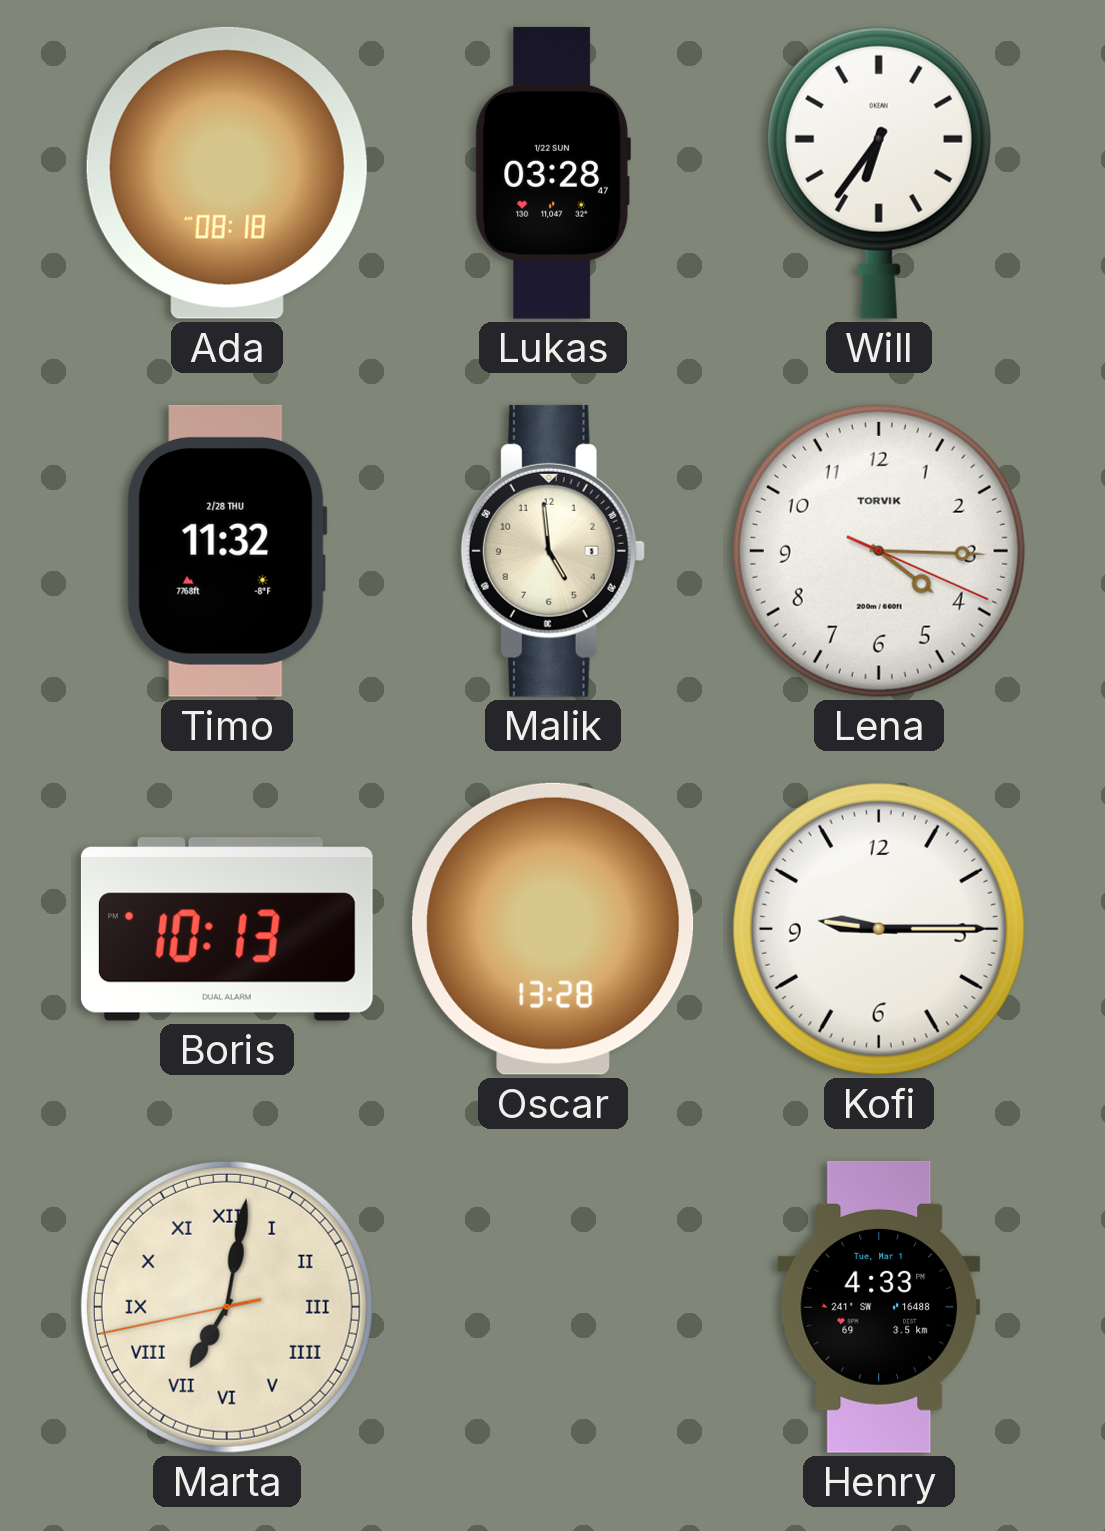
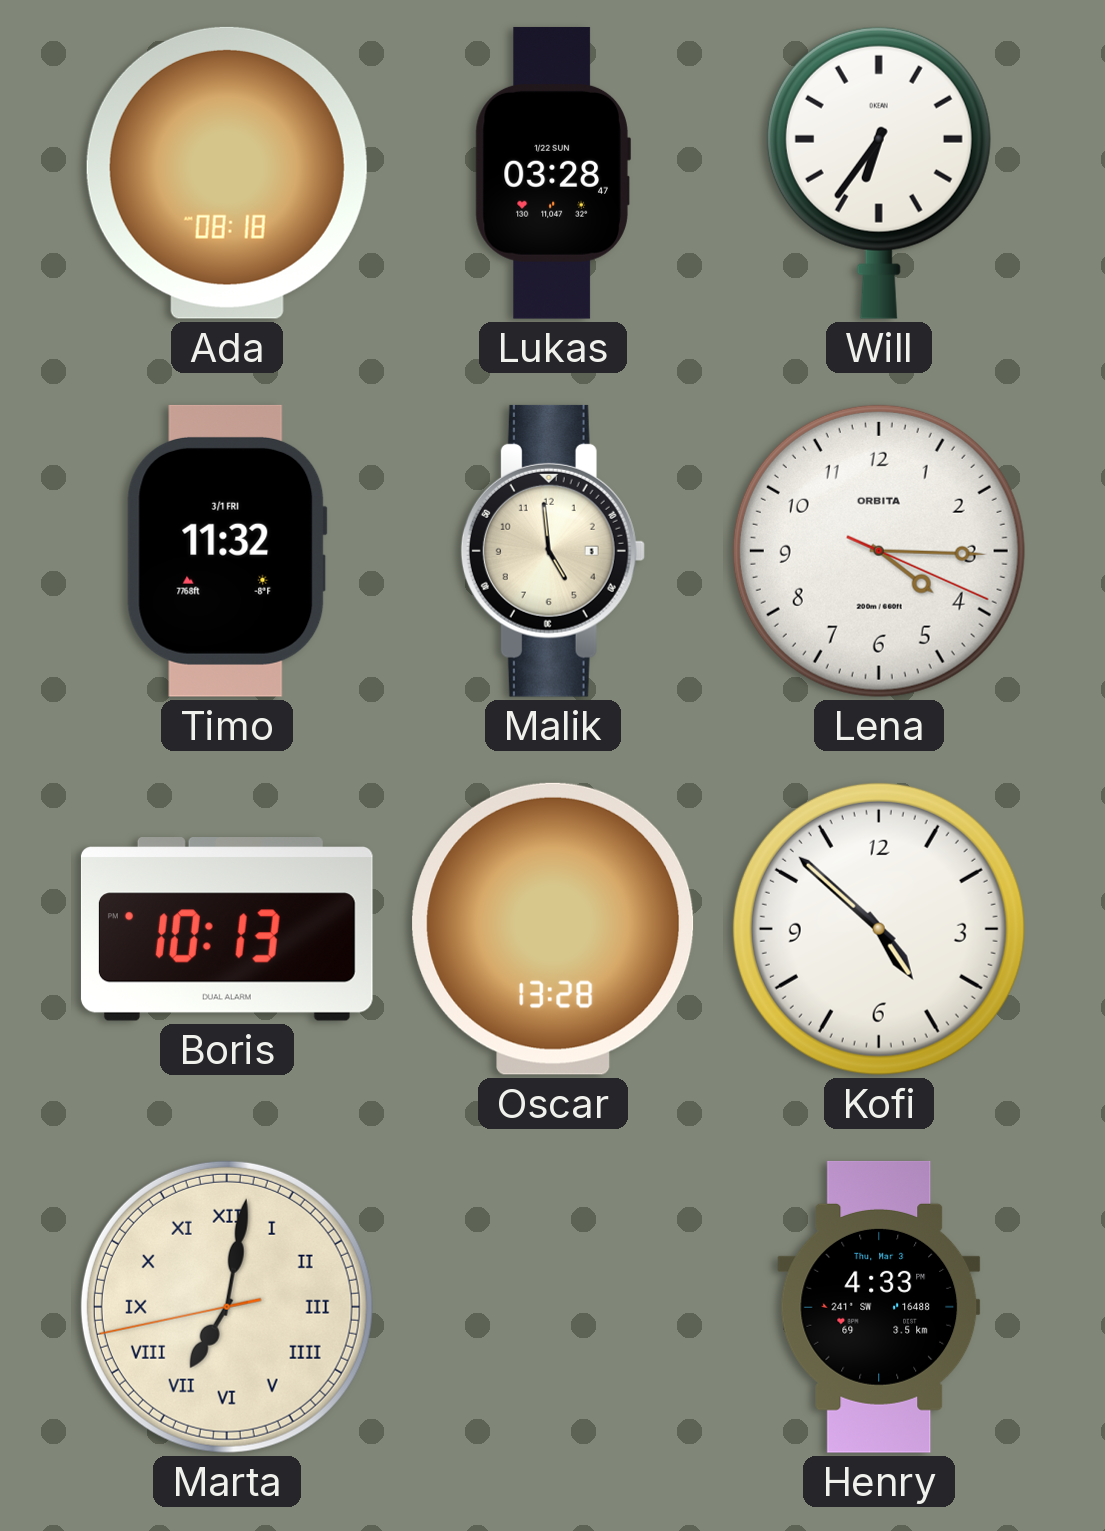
Timo date: 2/28 THU -> 3/1 FRI (227, 551)
Lena brand: TORVIK -> ORBITA (879, 551)
Kofi: 9:15 -> 4:52 (879, 929)
Henry date: Tue, Mar 1 -> Thu, Mar 3 (879, 1307)
